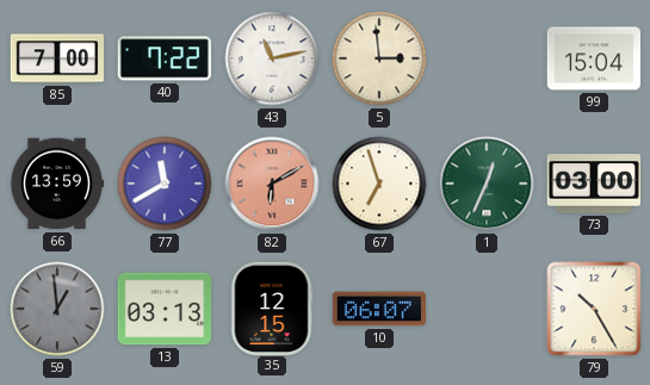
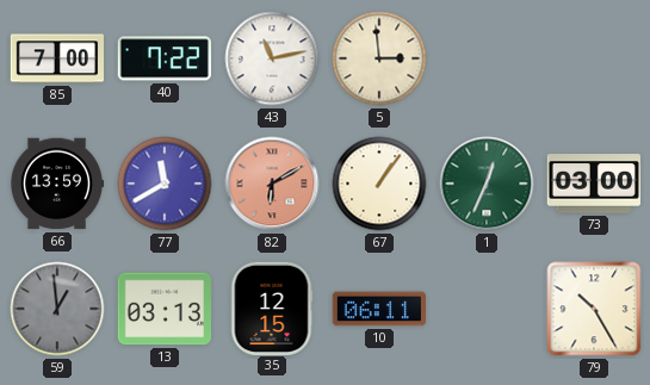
99: 15:04 -> none (593, 58)
67: 6:57 -> 1:06 (379, 184)
10: 06:07 -> 06:11 (378, 309)
